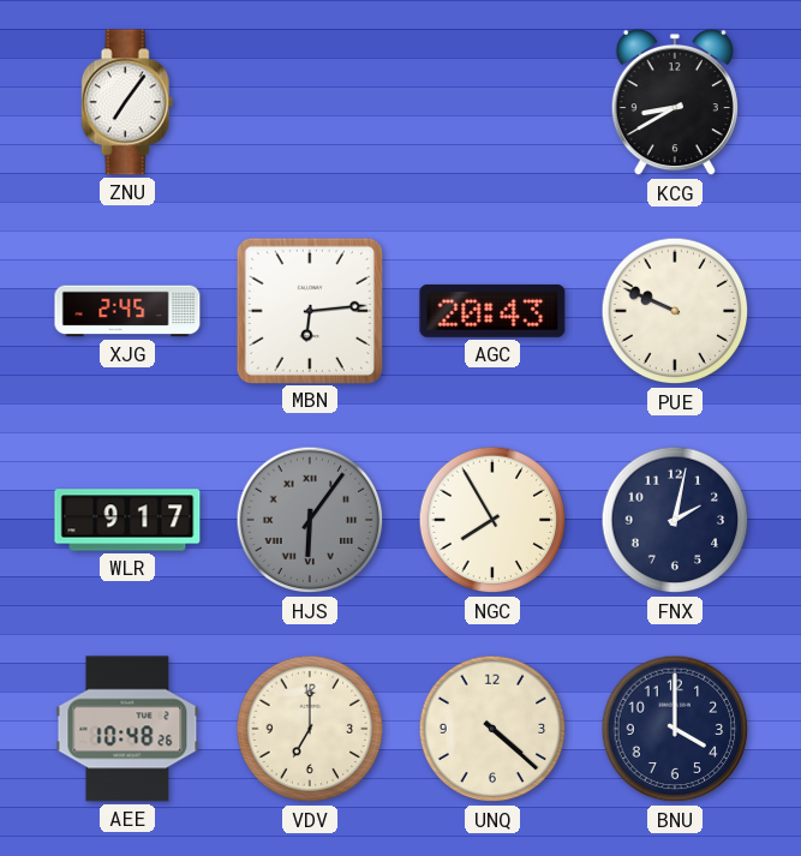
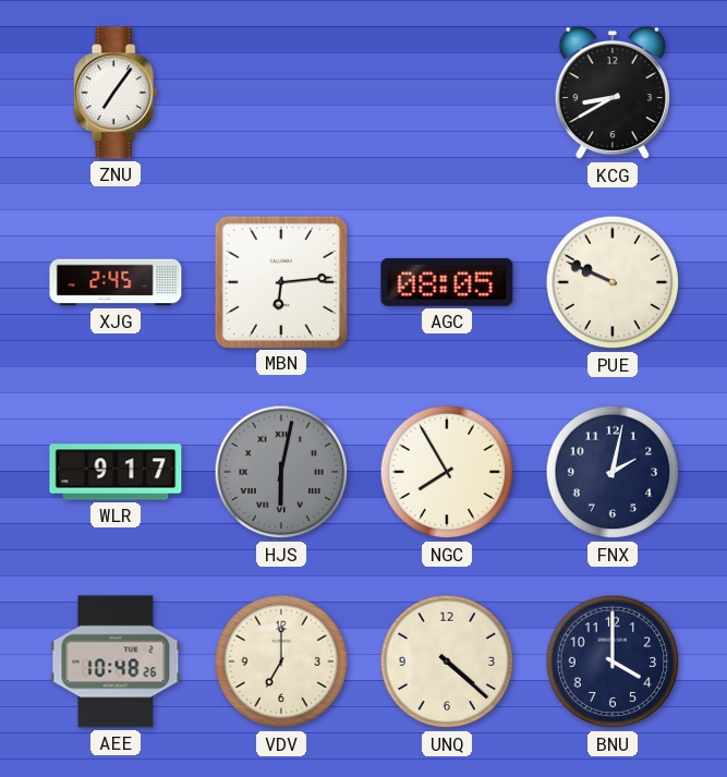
AGC: 20:43 -> 08:05 (447, 282)
HJS: 6:06 -> 6:02 (281, 472)
